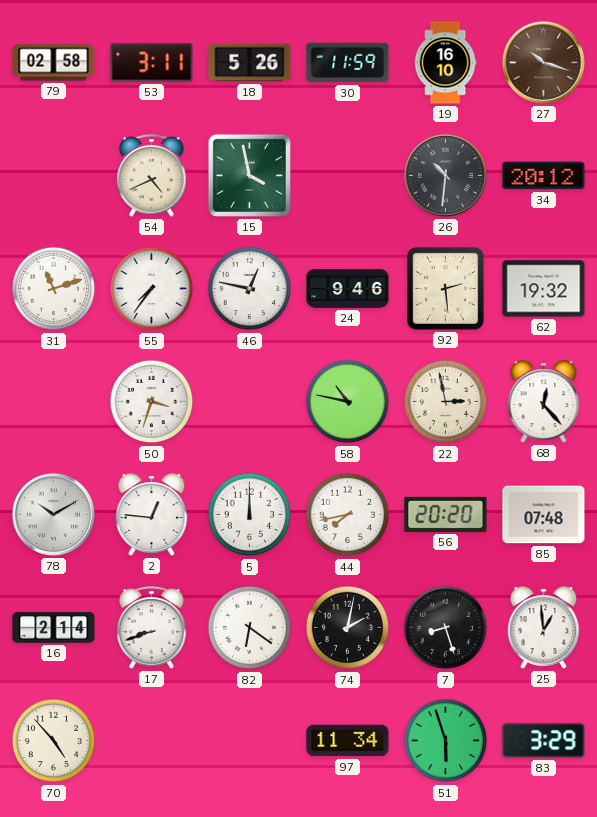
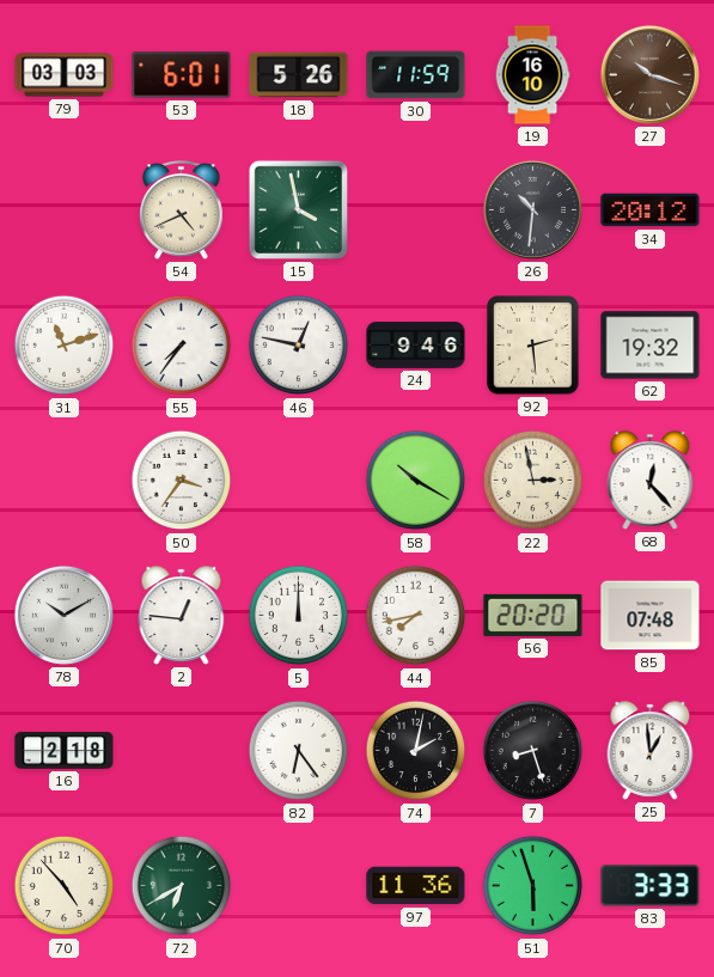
79: 02:58 -> 03:03 (65, 75)
53: 3:11 -> 6:01 (182, 75)
50: 3:33 -> 3:36 (182, 481)
58: 10:47 -> 10:20 (416, 481)
16: 2:14 -> 2:18 (65, 751)
17: 8:42 -> none (152, 628)
82: 6:21 -> 6:24 (299, 751)
72: none -> 6:40 (182, 886)
97: 11:34 -> 11:36 (416, 886)
83: 3:29 -> 3:33 (651, 886)
